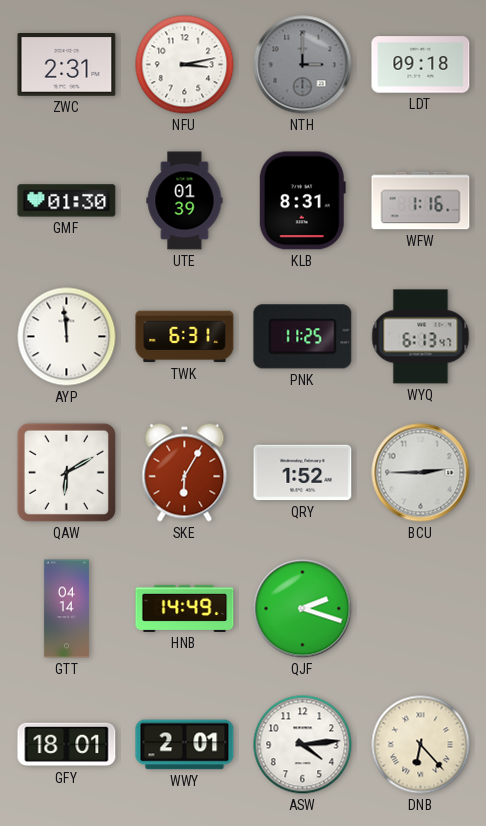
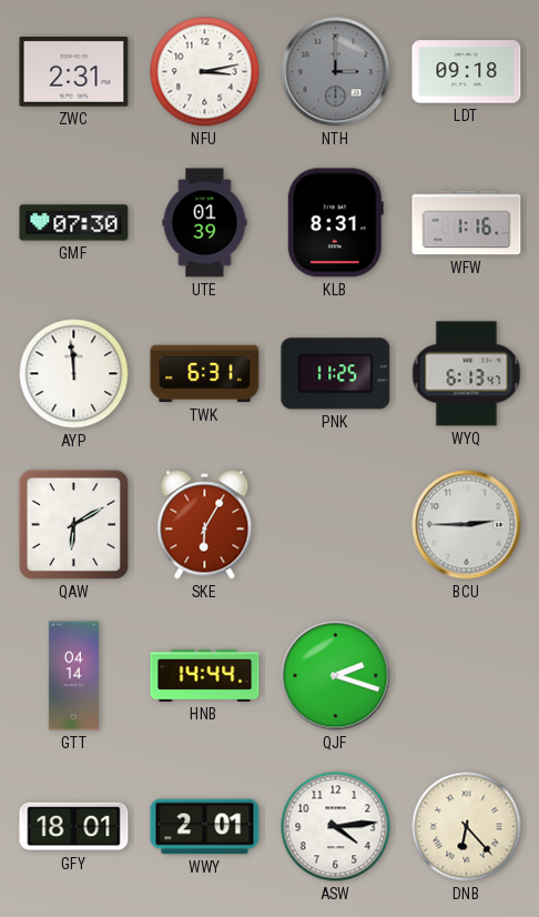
GMF: 01:30 -> 07:30 (74, 223)
QRY: 1:52 -> none (303, 473)
HNB: 14:49 -> 14:44 (205, 675)
